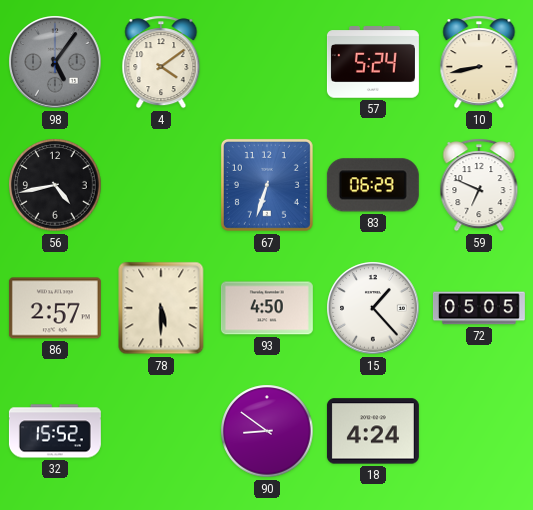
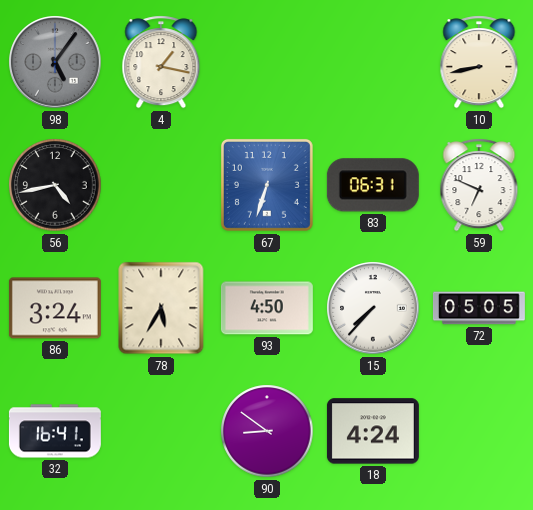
4: 4:09 -> 1:17 (161, 62)
57: 5:24 -> none (373, 62)
83: 06:29 -> 06:31 (373, 185)
86: 2:57 -> 3:24 (55, 308)
78: 5:30 -> 5:35 (161, 308)
15: 1:23 -> 7:37 (373, 308)
32: 15:52 -> 16:41 (55, 431)
